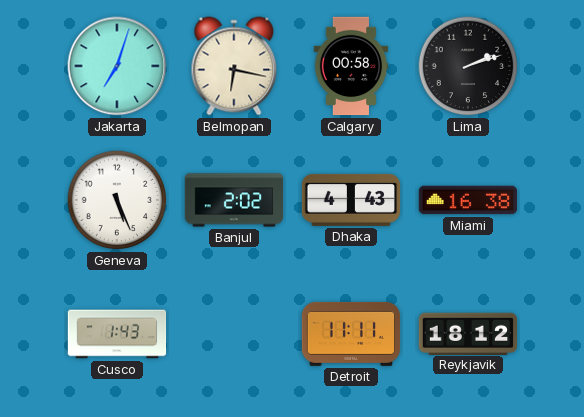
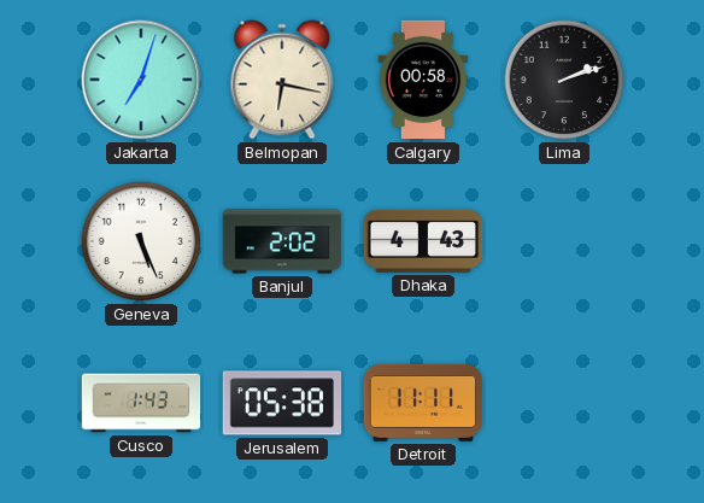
Miami: 16:38 -> none (468, 200)
Jerusalem: none -> 05:38 (281, 403)
Reykjavik: 18:12 -> none (468, 333)
